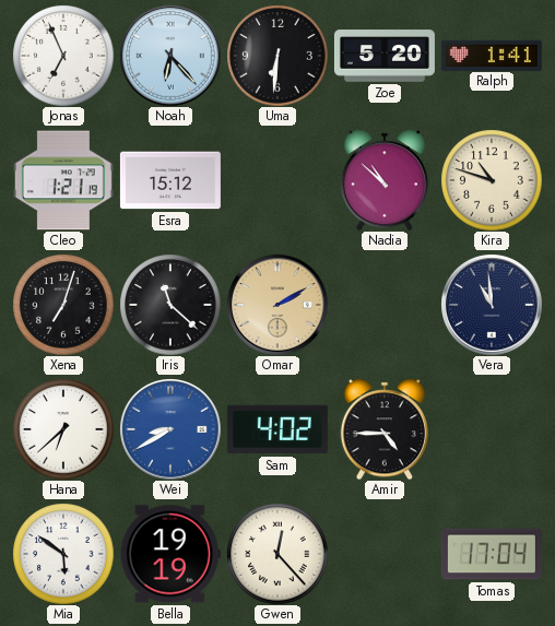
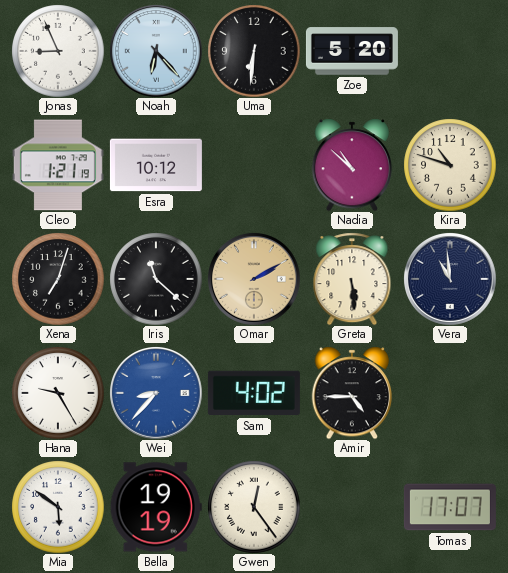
Jonas: 6:56 -> 8:56 (58, 51)
Ralph: 1:41 -> none (492, 55)
Esra: 15:12 -> 10:12 (156, 165)
Greta: none -> 5:29 (352, 279)
Hana: 6:38 -> 9:25 (58, 393)
Wei: 8:40 -> 8:37 (156, 393)
Gwen: 12:23 -> 12:24 (254, 507)
Tomas: 17:04 -> 17:07 (450, 507)
